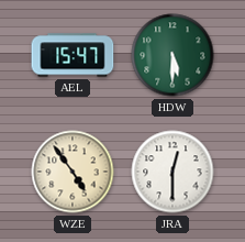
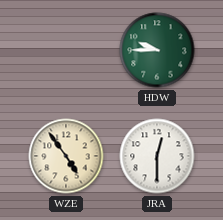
AEL: 15:47 -> none (73, 55)
HDW: 5:30 -> 9:45 (157, 50)
